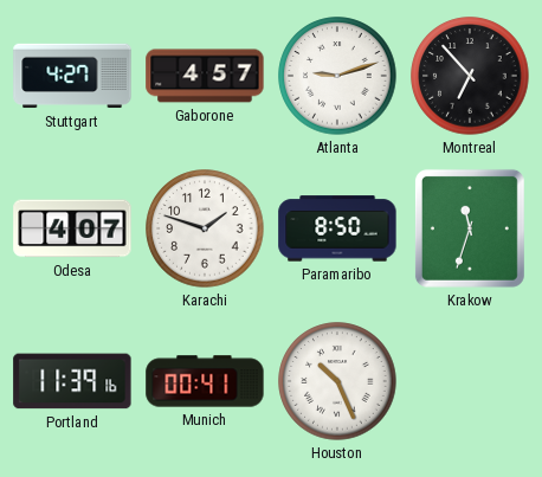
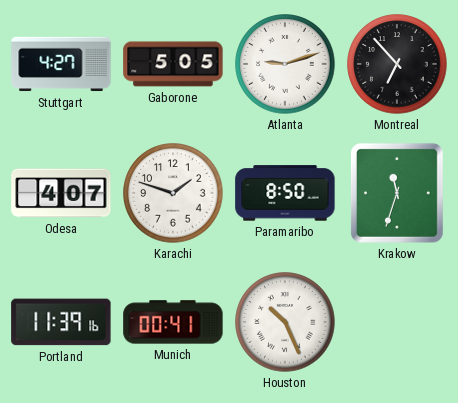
Gaborone: 4:57 -> 5:05 (173, 64)
